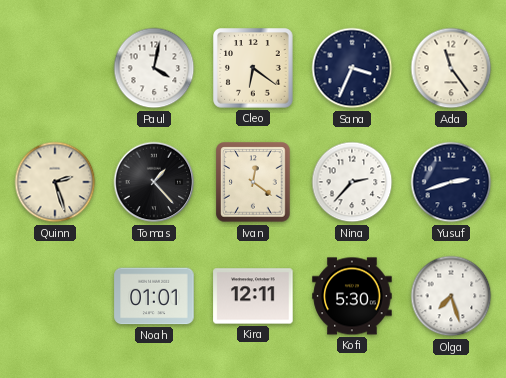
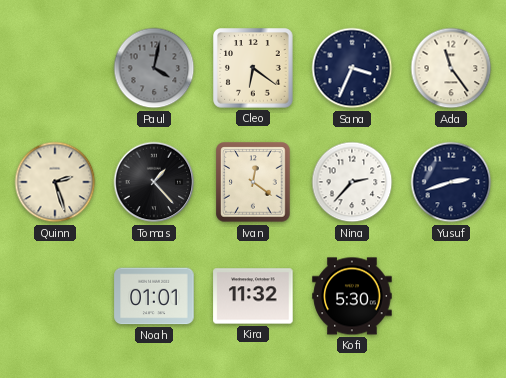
Paul dial: white -> grey (154, 68)
Kira: 12:11 -> 11:32 (253, 296)
Olga: 7:27 -> none (451, 296)
